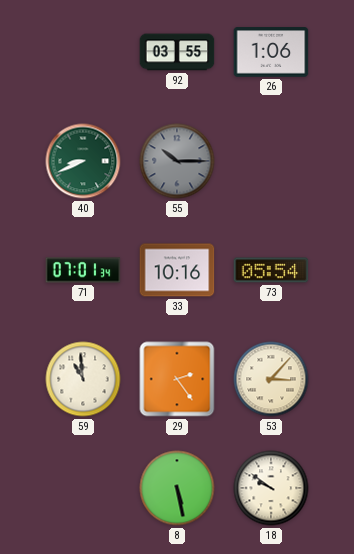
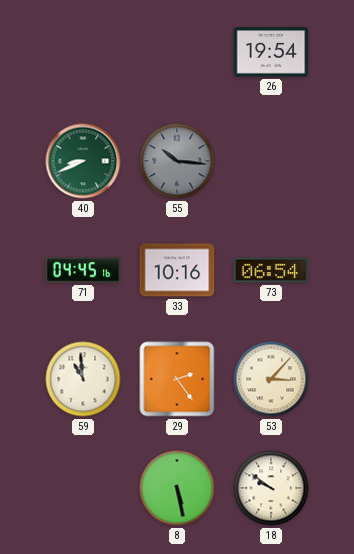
92: 03:55 -> none (177, 52)
26: 1:06 -> 19:54 (271, 52)
55: 10:15 -> 10:16 (177, 161)
71: 07:01 -> 04:45 (83, 270)
73: 05:54 -> 06:54 (271, 270)
